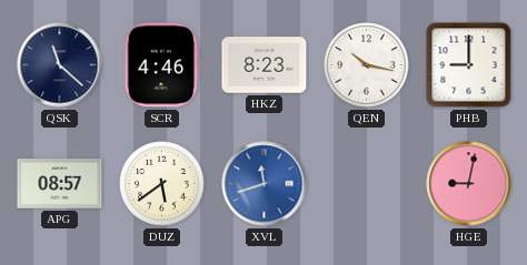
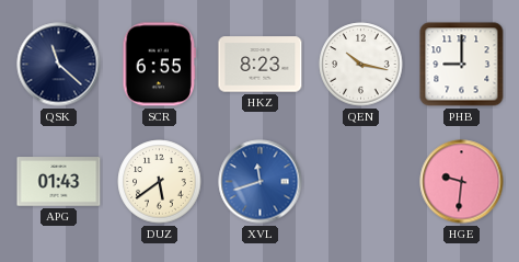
SCR: 4:46 -> 6:55 (159, 65)
APG: 08:57 -> 01:43 (59, 182)
HGE: 9:02 -> 9:31 (462, 182)
